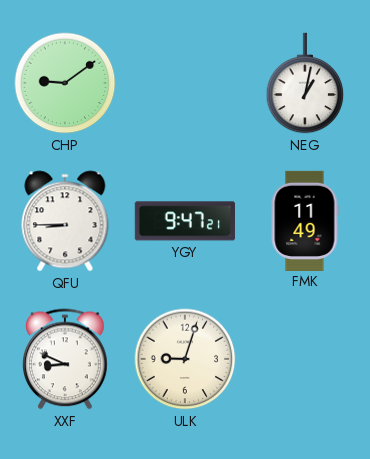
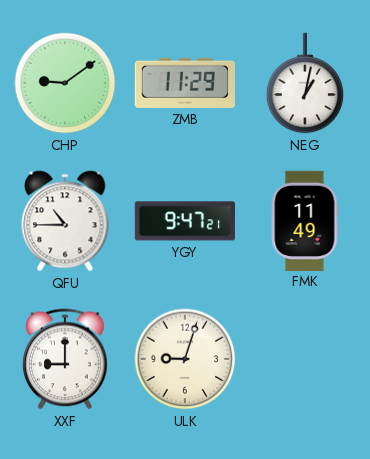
ZMB: none -> 11:29 (185, 83)
QFU: 8:45 -> 10:45 (65, 221)
XXF: 8:49 -> 9:00 (66, 359)
